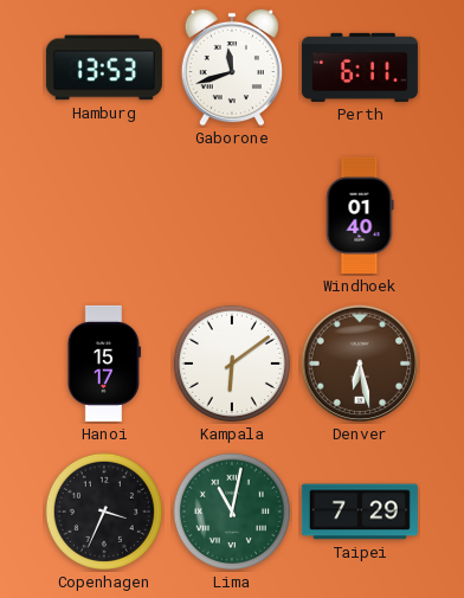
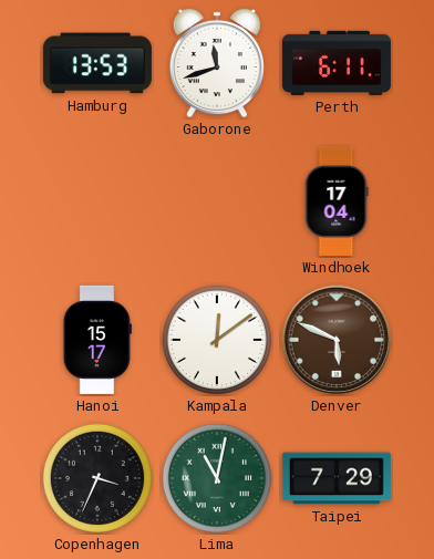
Windhoek: 01:40 -> 17:04 (337, 201)
Kampala: 6:09 -> 12:09 (217, 340)
Denver: 6:28 -> 5:49 (337, 340)
